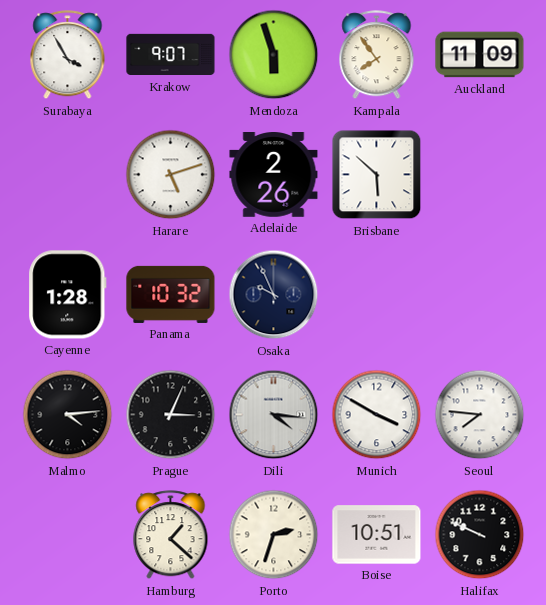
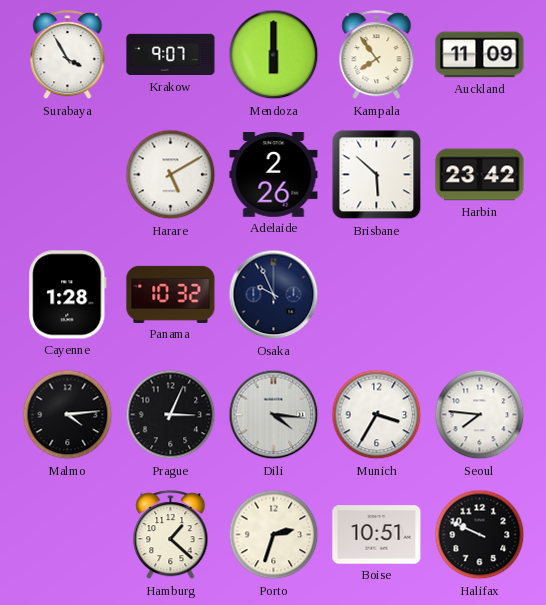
Mendoza: 5:57 -> 6:00 (274, 55)
Harare: 5:12 -> 5:10 (171, 175)
Harbin: none -> 23:42 (480, 175)
Munich: 3:50 -> 3:35 (377, 415)
